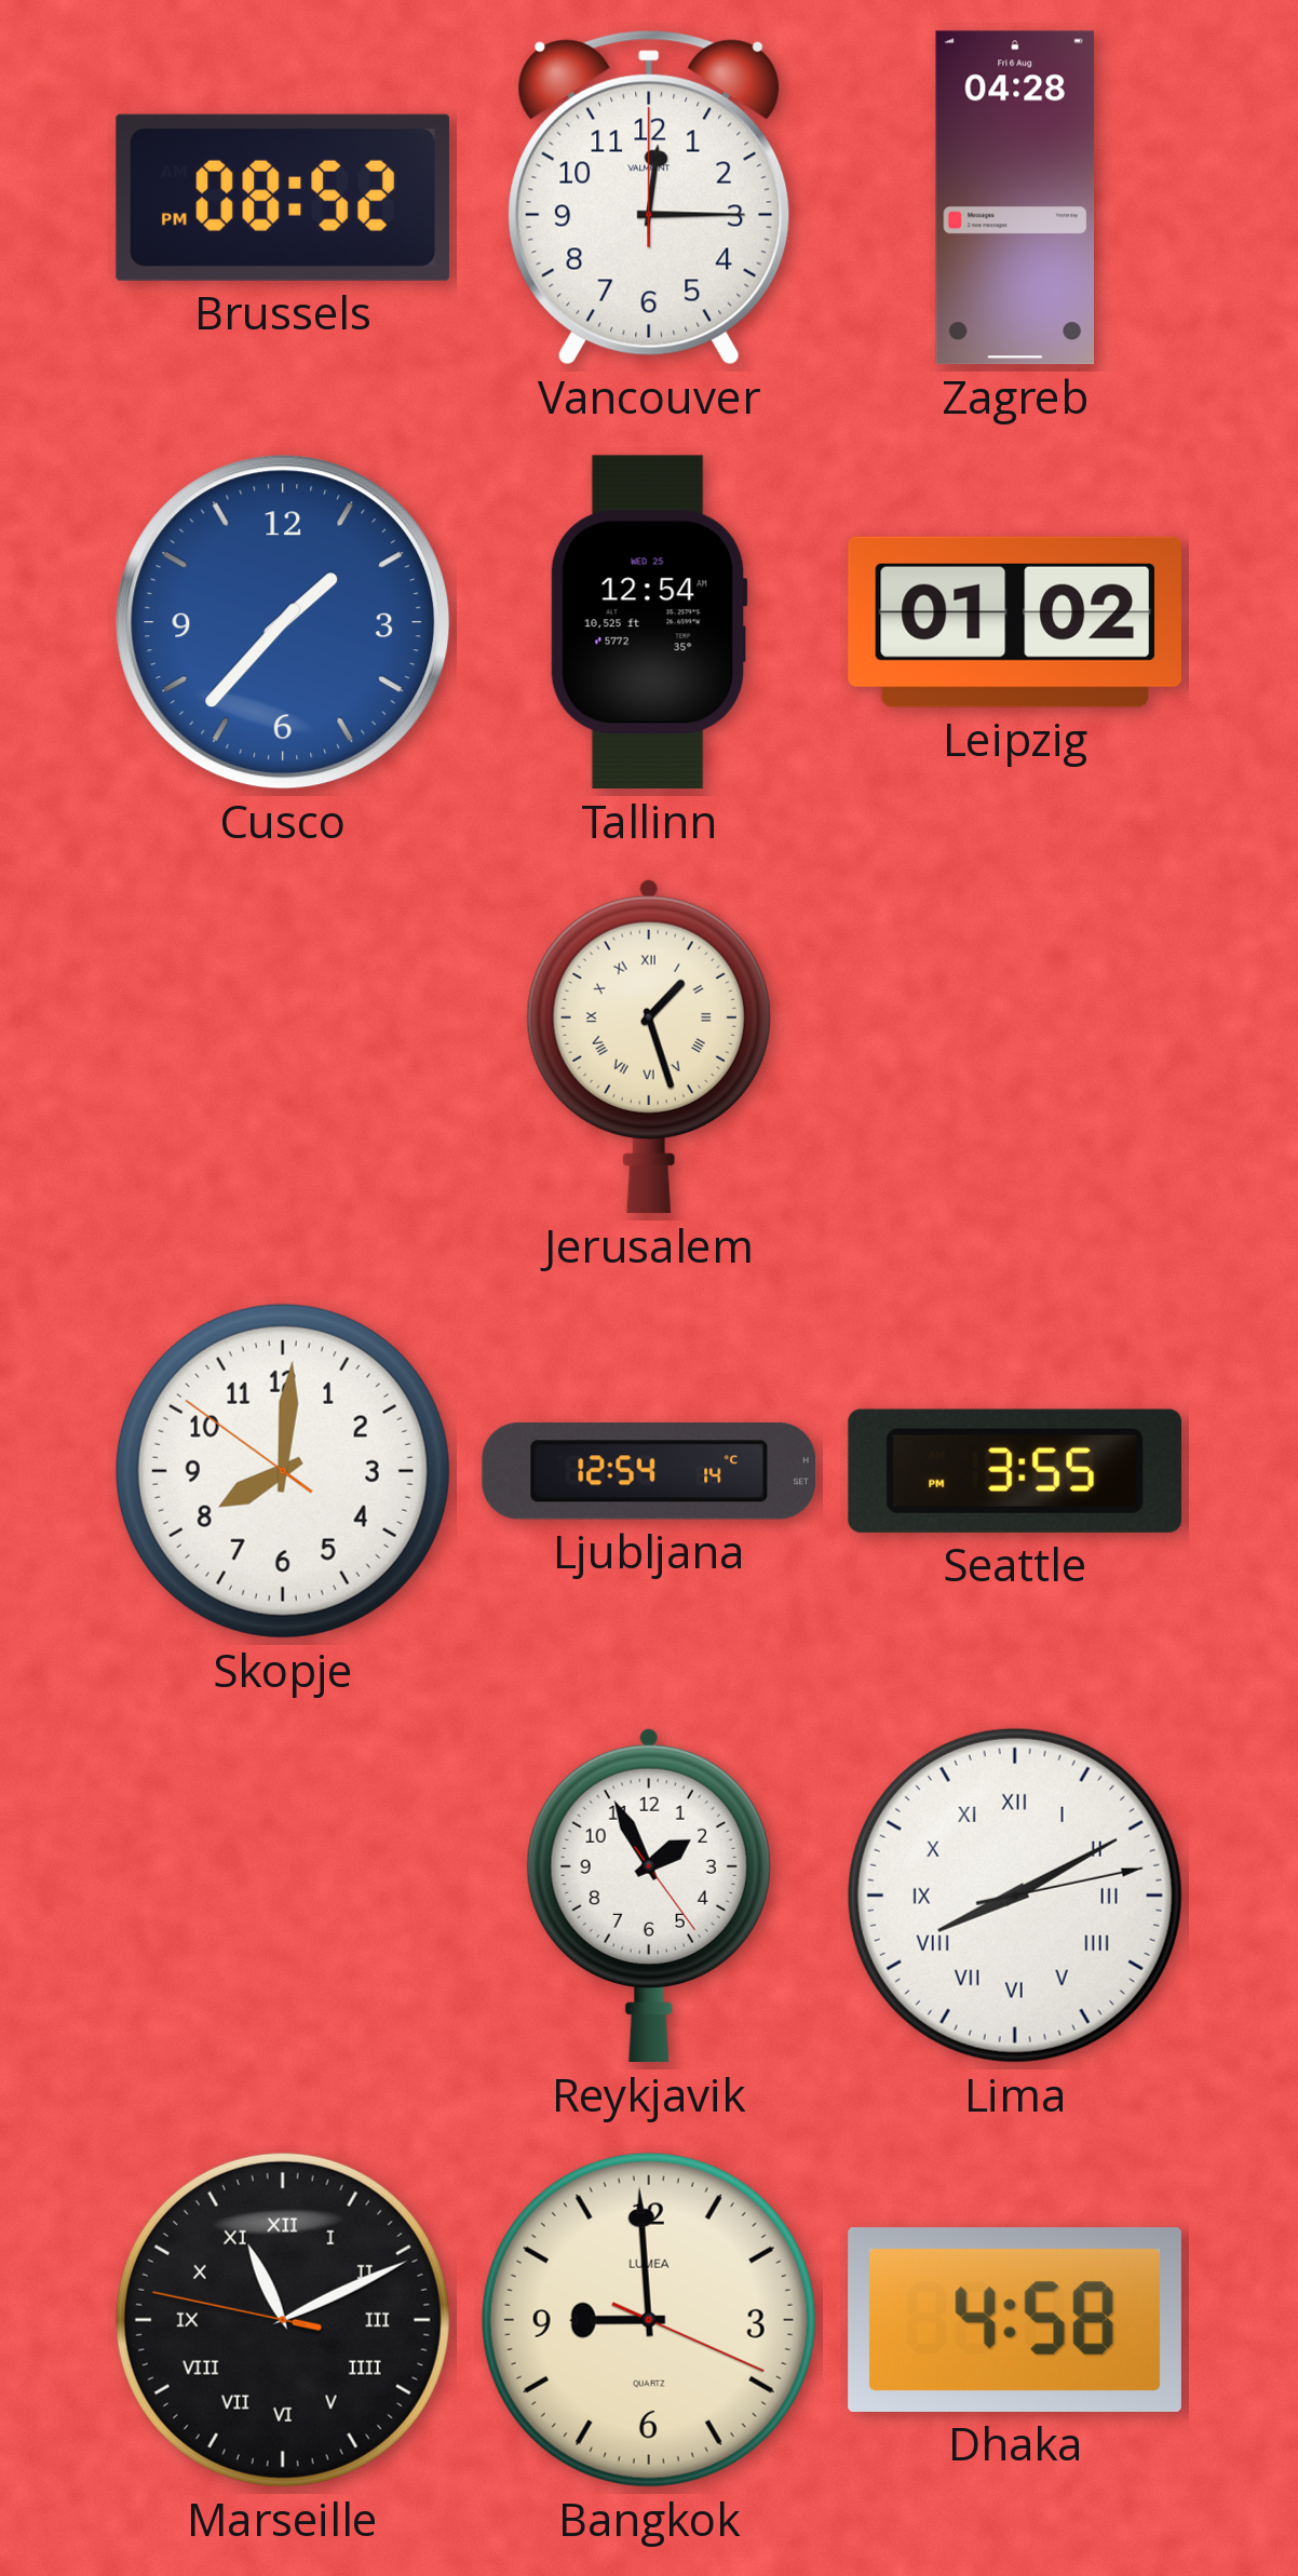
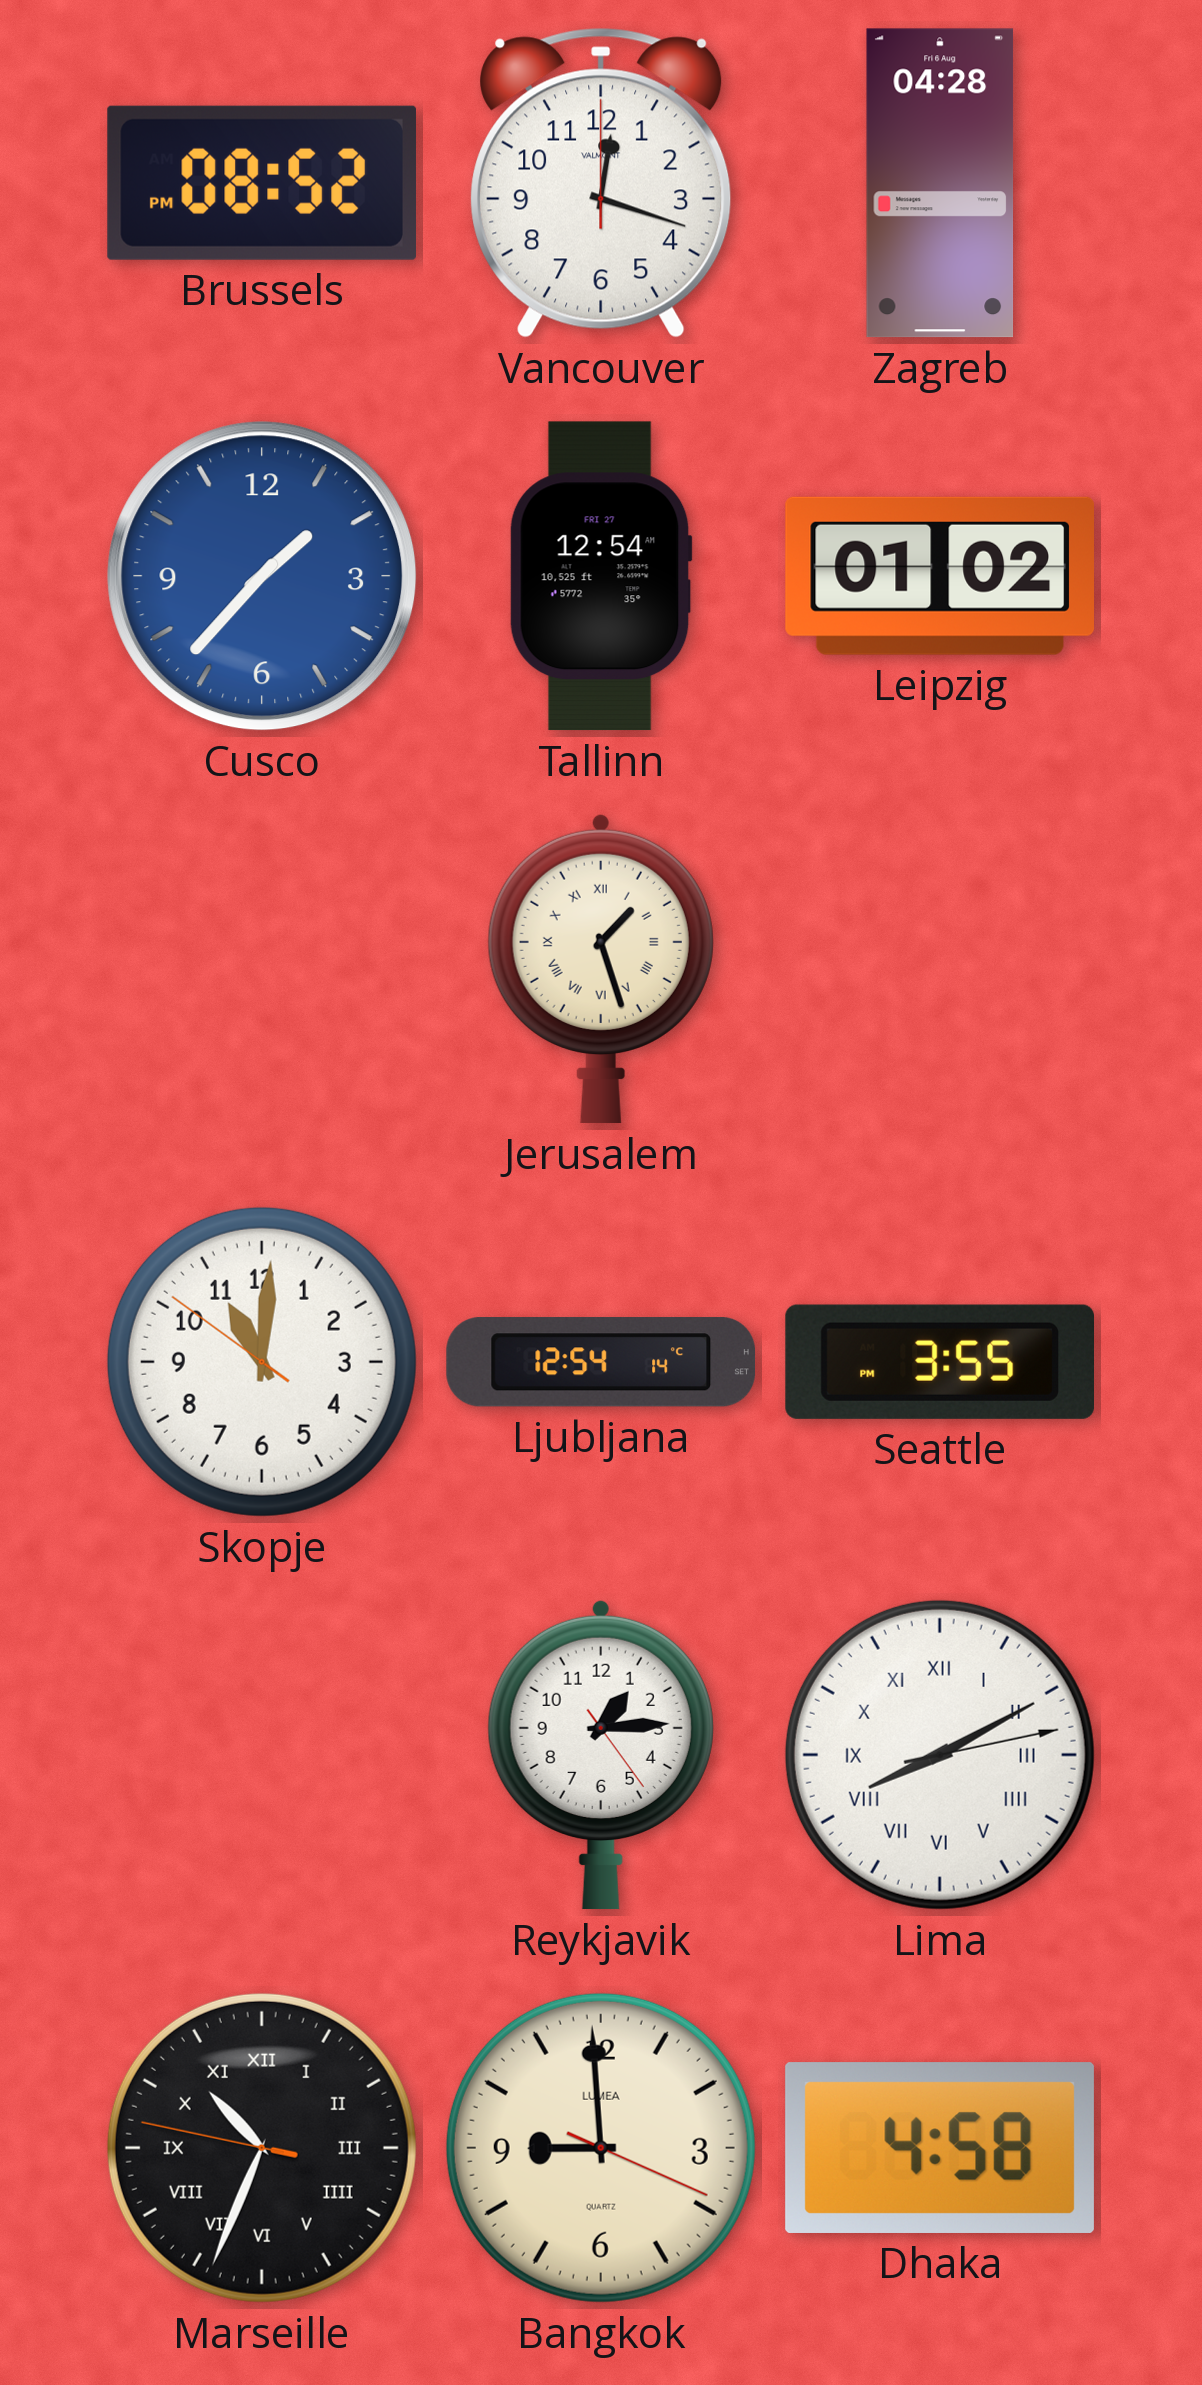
Vancouver: 12:15 -> 12:18 (601, 183)
Tallinn date: WED 25 -> FRI 27 (601, 576)
Skopje: 8:00 -> 11:00 (262, 1362)
Reykjavik: 1:55 -> 1:14 (601, 1755)
Marseille: 11:10 -> 10:33 (262, 2148)
